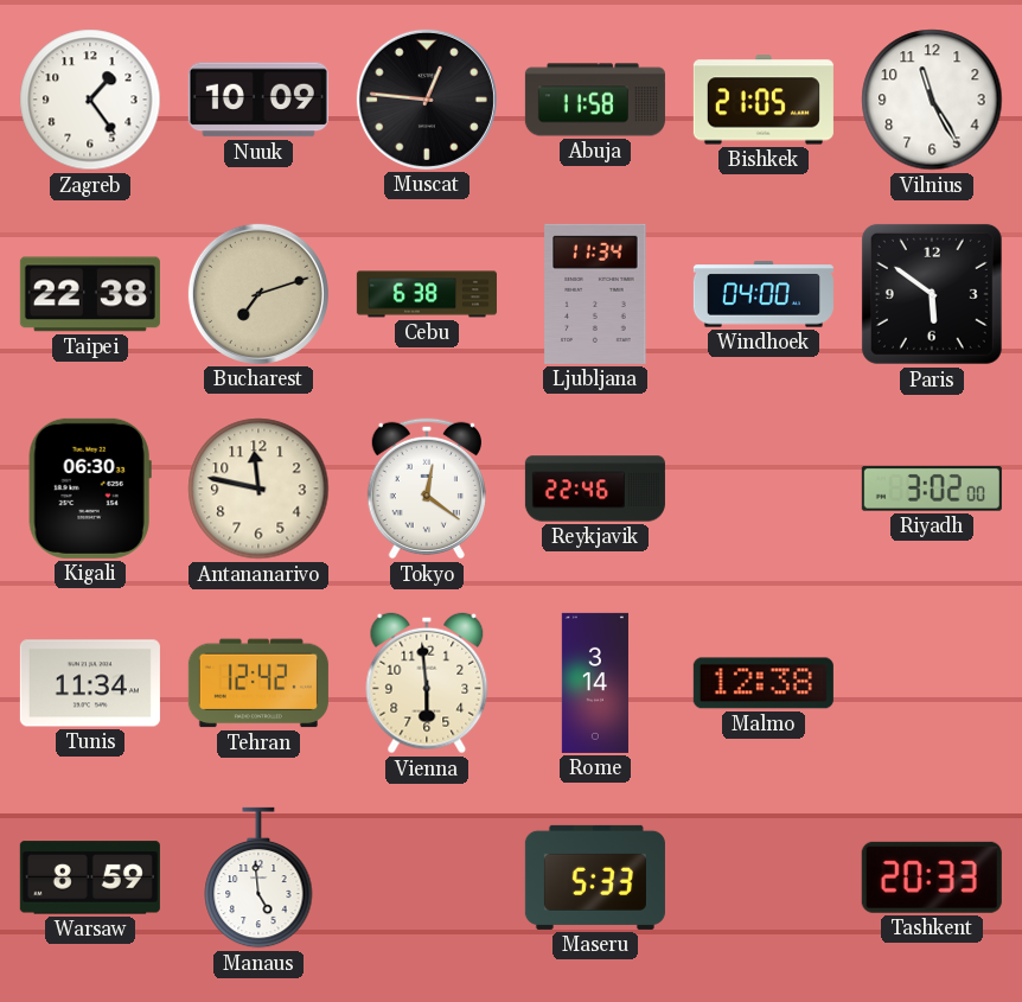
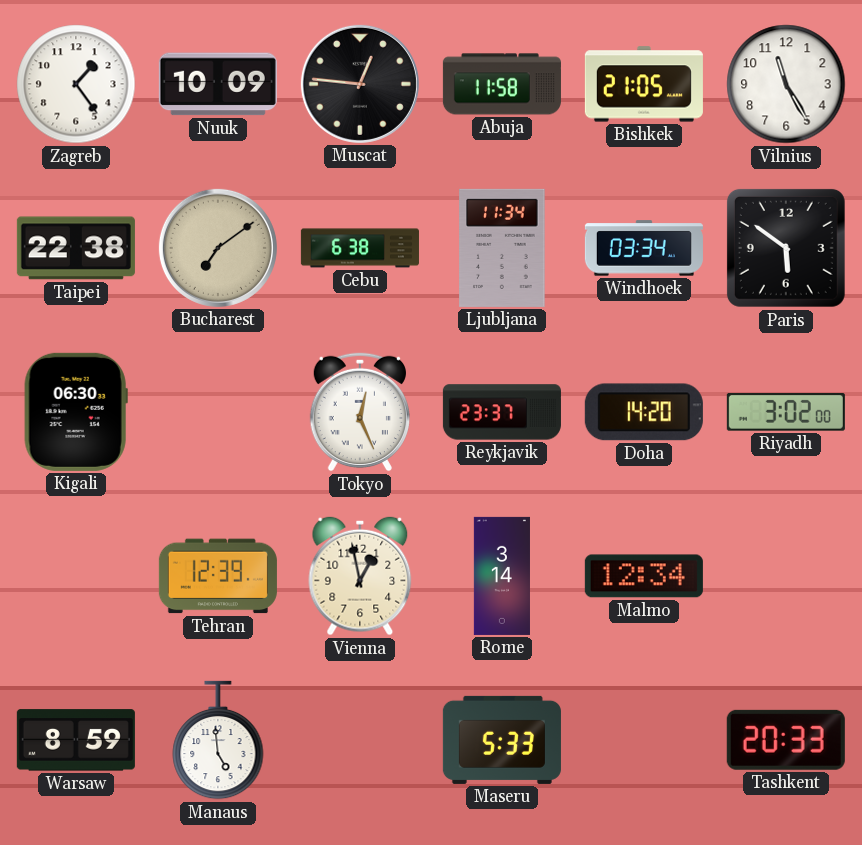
Bucharest: 7:12 -> 7:09 (218, 248)
Windhoek: 04:00 -> 03:34 (644, 248)
Antananarivo: 11:47 -> none (258, 489)
Tokyo: 12:21 -> 12:26 (360, 412)
Reykjavik: 22:46 -> 23:37 (502, 412)
Doha: none -> 14:20 (644, 412)
Tunis: 11:34 -> none (90, 683)
Tehran: 12:42 -> 12:39 (218, 576)
Vienna: 5:59 -> 12:58 (360, 576)
Malmo: 12:38 -> 12:34 (644, 576)
